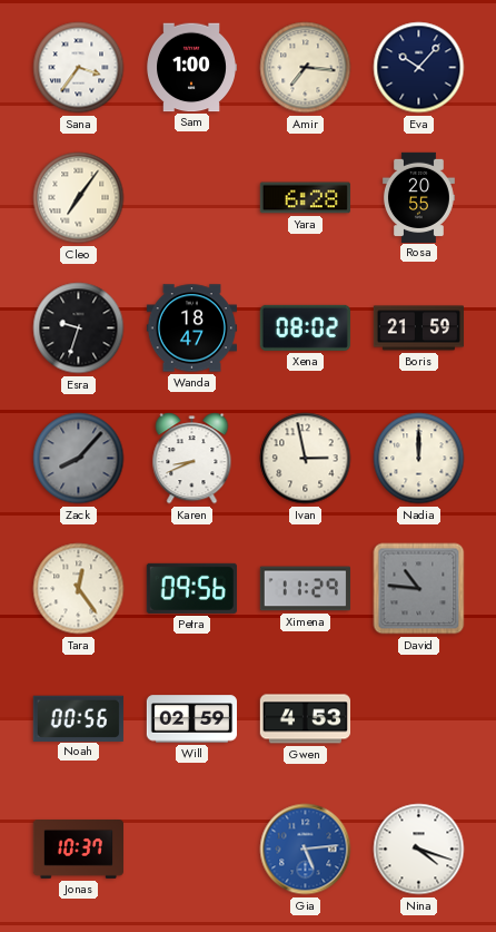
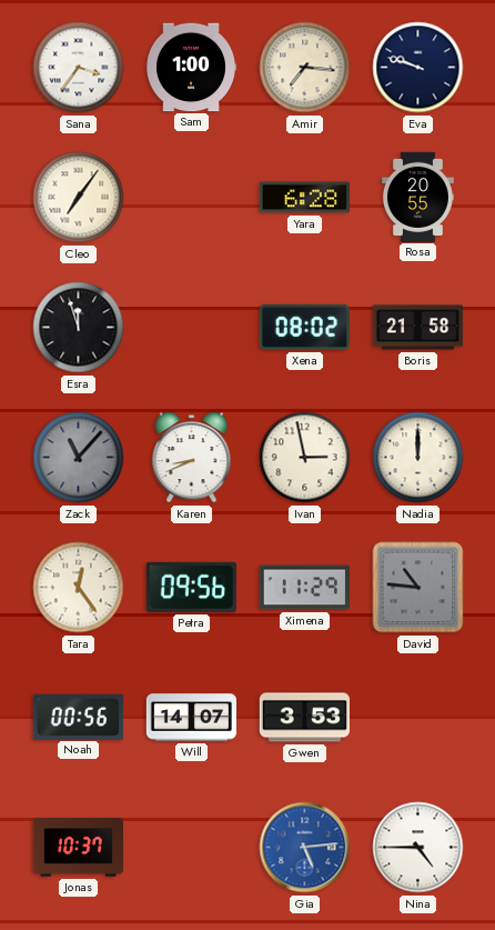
Eva: 10:07 -> 9:48 (418, 68)
Esra: 9:33 -> 11:57 (79, 328)
Wanda: 18:47 -> none (191, 328)
Boris: 21:59 -> 21:58 (417, 328)
Zack: 8:07 -> 11:07 (79, 458)
Will: 02:59 -> 14:07 (191, 718)
Gwen: 4:53 -> 3:53 (304, 718)
Nina: 4:18 -> 4:45 (418, 848)
